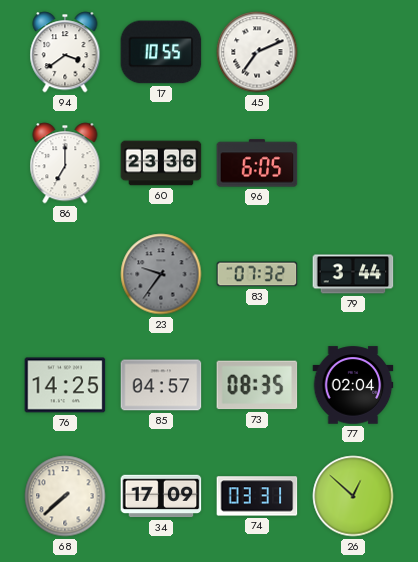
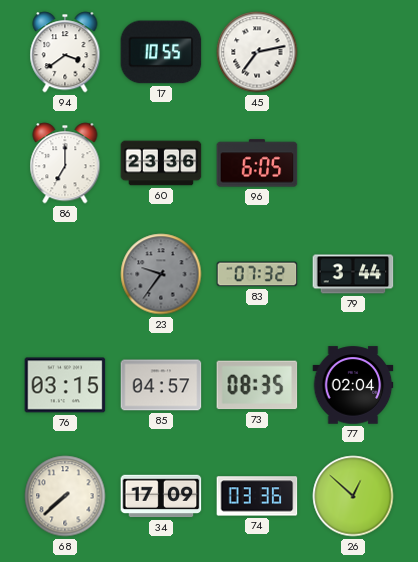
45: 7:11 -> 7:13 (257, 52)
76: 14:25 -> 03:15 (65, 385)
74: 03:31 -> 03:36 (257, 496)
